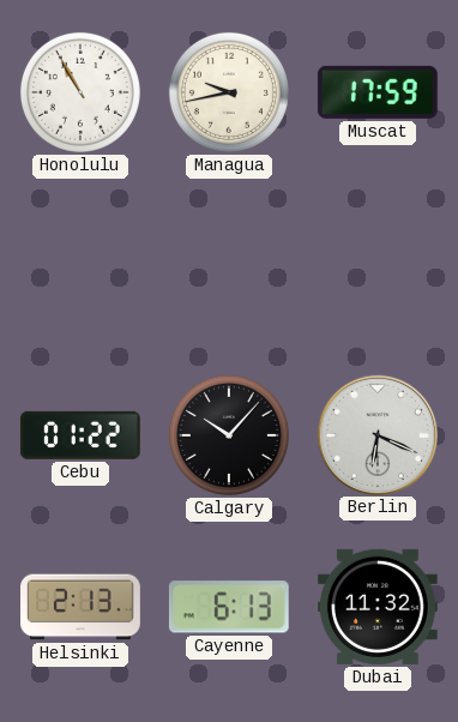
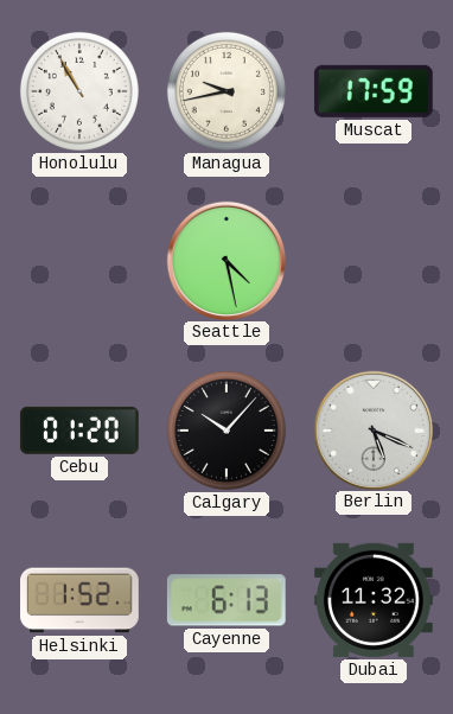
Seattle: none -> 4:28 (225, 260)
Cebu: 01:22 -> 01:20 (79, 431)
Berlin: 6:19 -> 5:19 (372, 429)
Helsinki: 2:13 -> 1:52 (81, 600)
